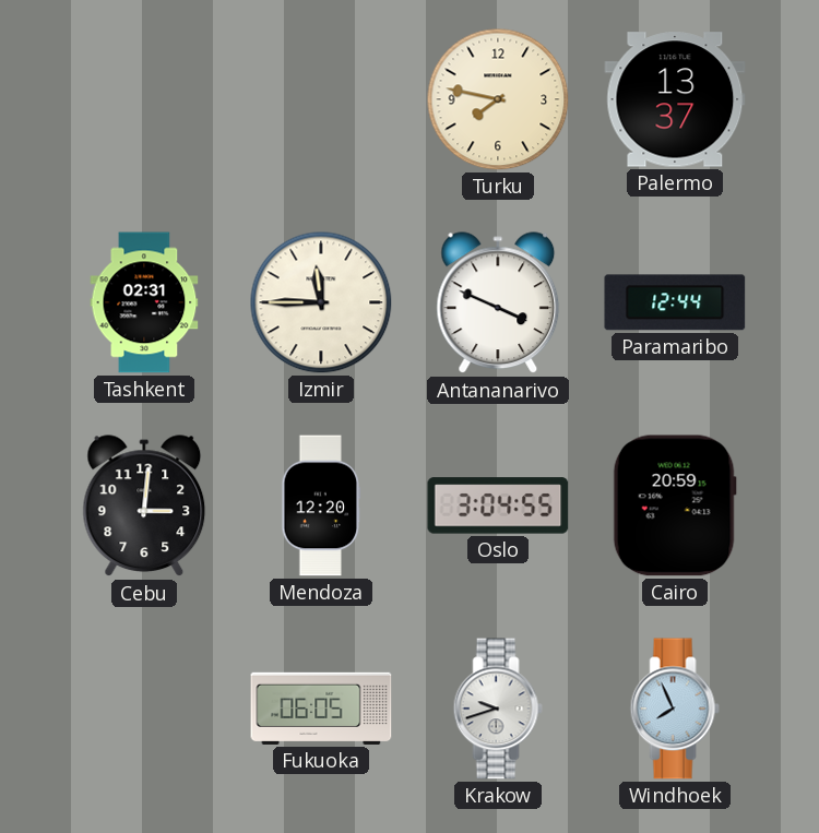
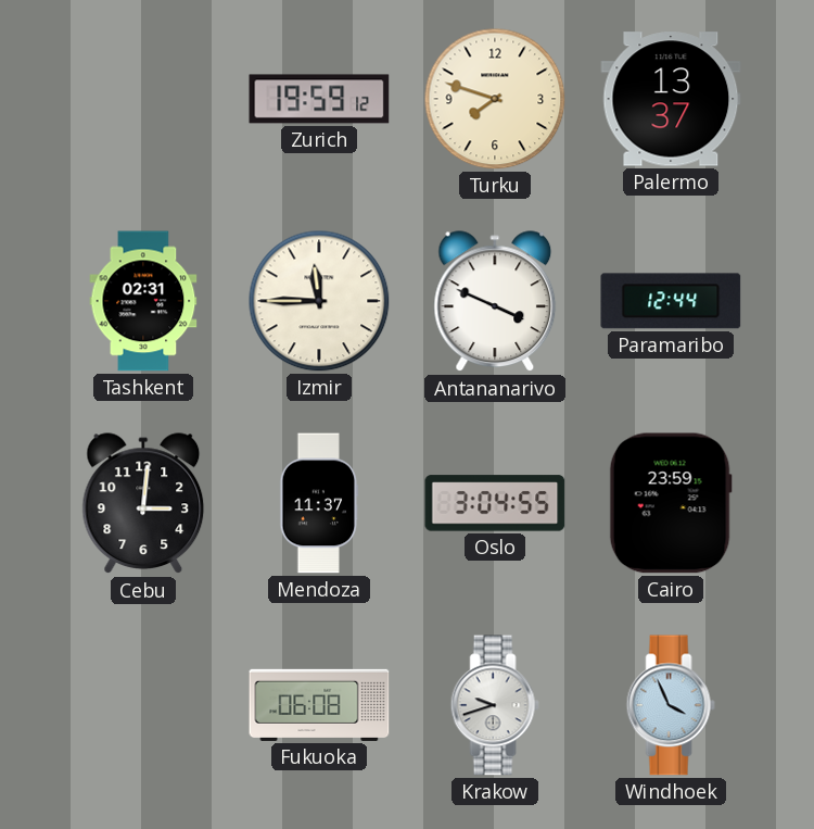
Zurich: none -> 19:59 (319, 99)
Turku: 7:47 -> 7:48 (495, 99)
Mendoza: 12:20 -> 11:37 (319, 503)
Cairo: 20:59 -> 23:59 (671, 503)
Fukuoka: 06:05 -> 06:08 (319, 705)
Windhoek: 7:56 -> 3:56 (671, 705)
